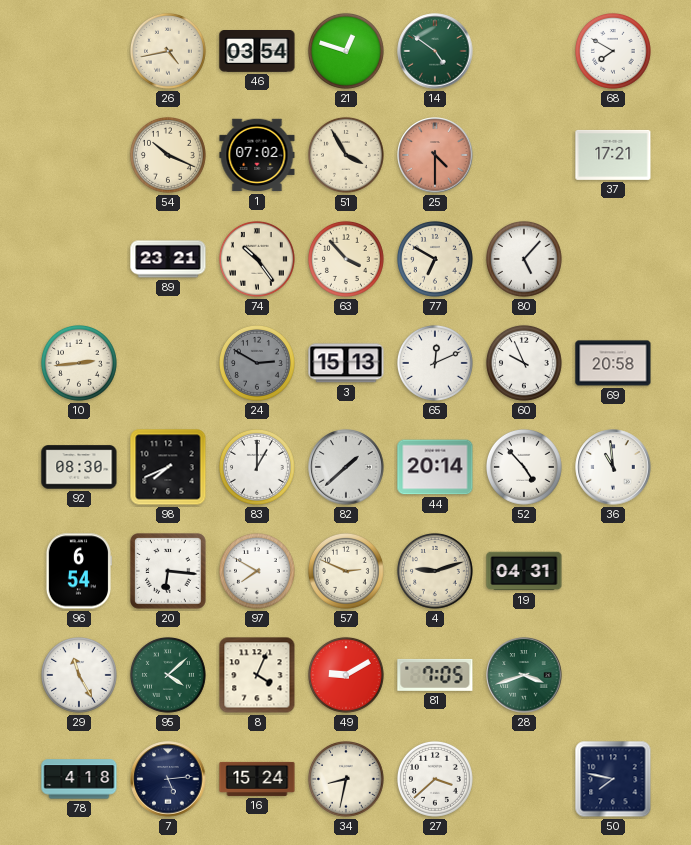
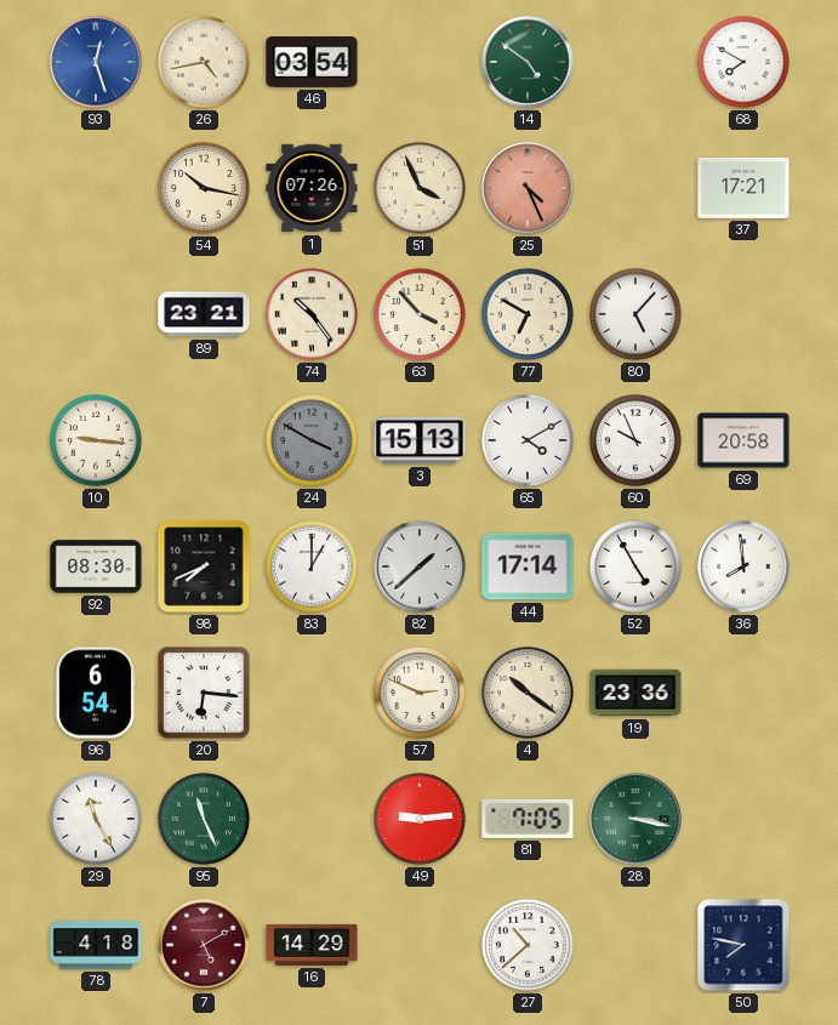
93: none -> 12:27 (96, 62)
21: 12:48 -> none (346, 51)
54: 10:19 -> 10:17 (204, 188)
1: 07:02 -> 07:26 (312, 188)
51: 3:55 -> 3:56 (420, 188)
25: 4:30 -> 4:26 (528, 188)
10: 2:44 -> 9:16 (96, 440)
24: 2:50 -> 3:50 (312, 440)
65: 12:11 -> 4:10 (528, 440)
44: 20:14 -> 17:14 (528, 566)
52: 4:53 -> 4:55 (635, 566)
36: 10:59 -> 7:59 (743, 566)
97: 7:50 -> none (257, 571)
4: 9:12 -> 10:21 (528, 693)
19: 04:31 -> 23:36 (635, 693)
95: 4:08 -> 11:26 (204, 819)
8: 4:04 -> none (257, 675)
49: 9:10 -> 9:14 (420, 819)
28: 3:42 -> 3:17 (635, 819)
7: 5:14 -> 5:10 (204, 945)
7 dial: navy -> burgundy (204, 945)
16: 15:24 -> 14:29 (312, 945)
34: 8:32 -> none (346, 779)
27: 3:38 -> 10:38 (528, 945)
